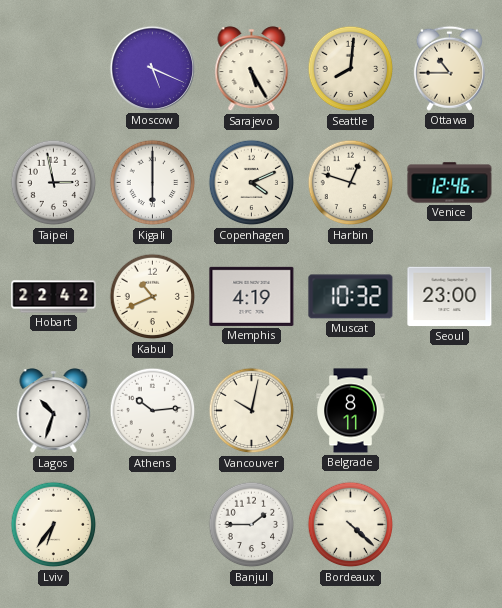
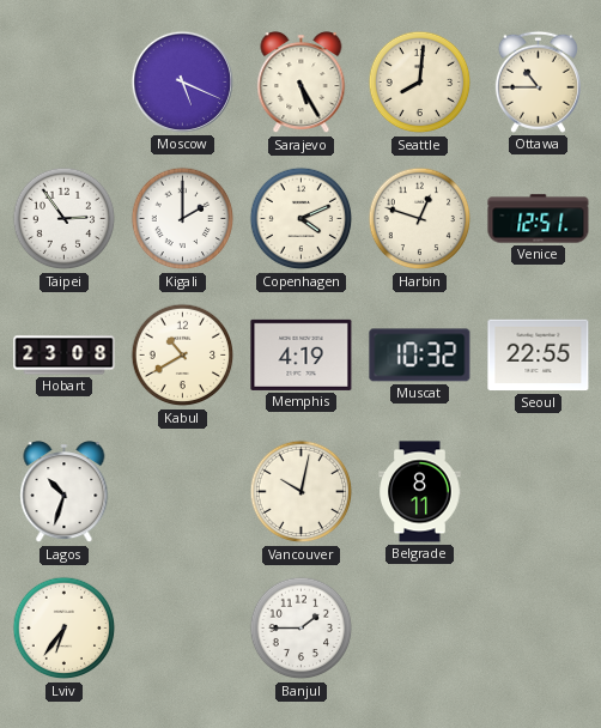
Taipei: 2:58 -> 2:54 (65, 219)
Kigali: 6:00 -> 2:00 (183, 219)
Venice: 12:46 -> 12:51 (539, 219)
Hobart: 22:42 -> 23:08 (65, 356)
Kabul: 10:41 -> 10:40 (183, 356)
Seoul: 23:00 -> 22:55 (539, 356)
Athens: 10:14 -> none (153, 411)
Bordeaux: 4:22 -> none (351, 525)
